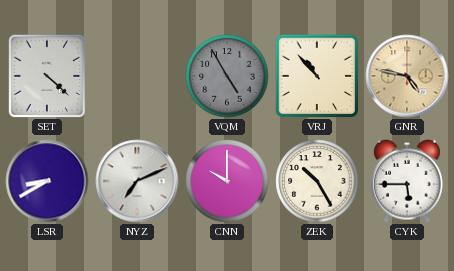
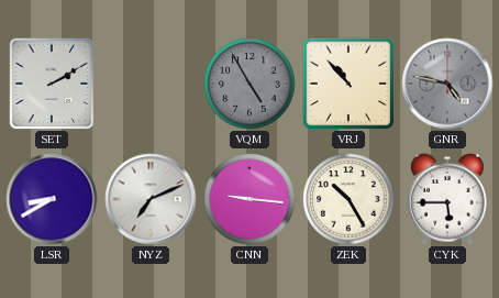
SET: 4:22 -> 2:10 (52, 84)
GNR dial: champagne -> grey (447, 84)
CNN: 10:00 -> 9:16 (249, 199)
